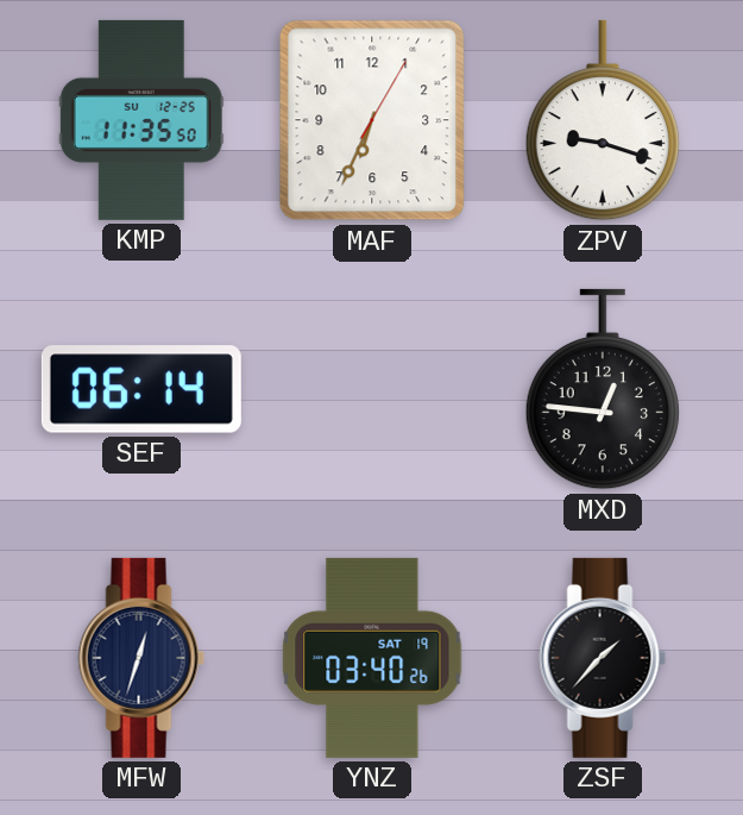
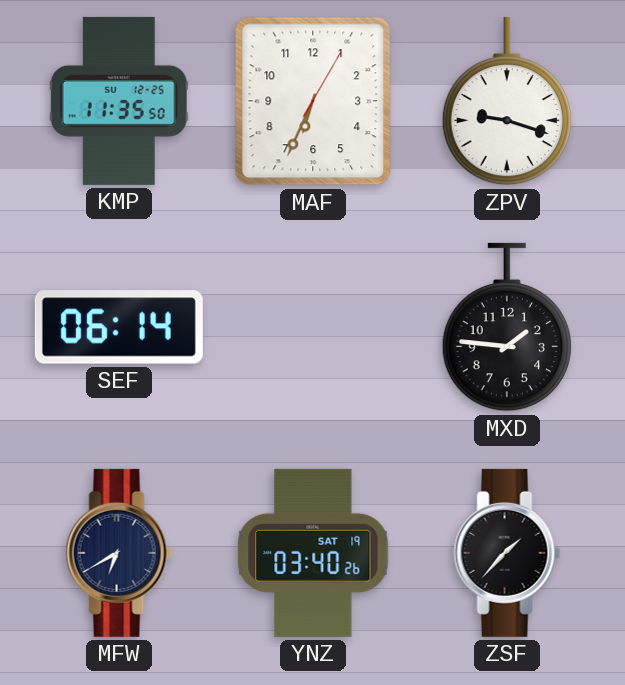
MXD: 12:46 -> 1:46 (507, 327)
MFW: 12:33 -> 6:40 (119, 553)
